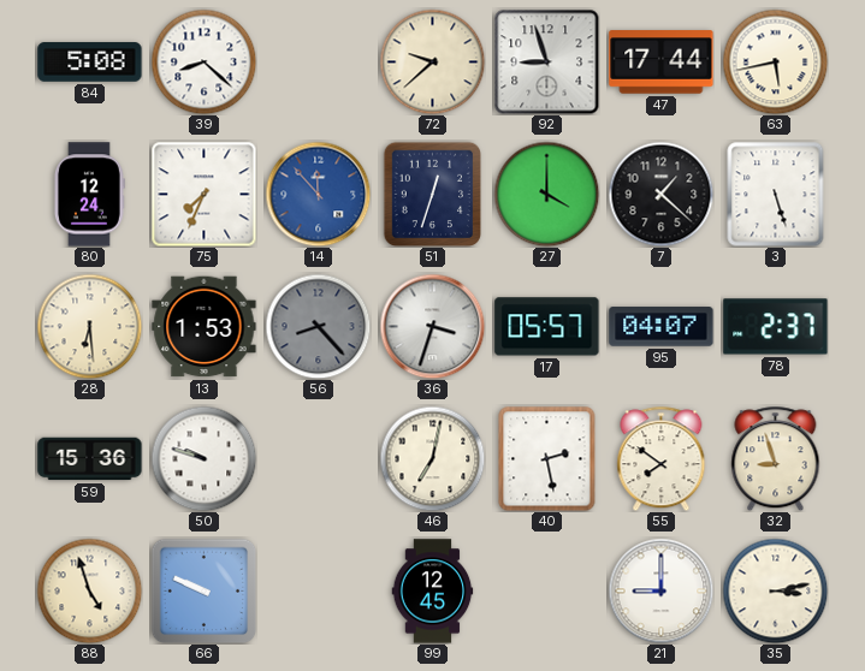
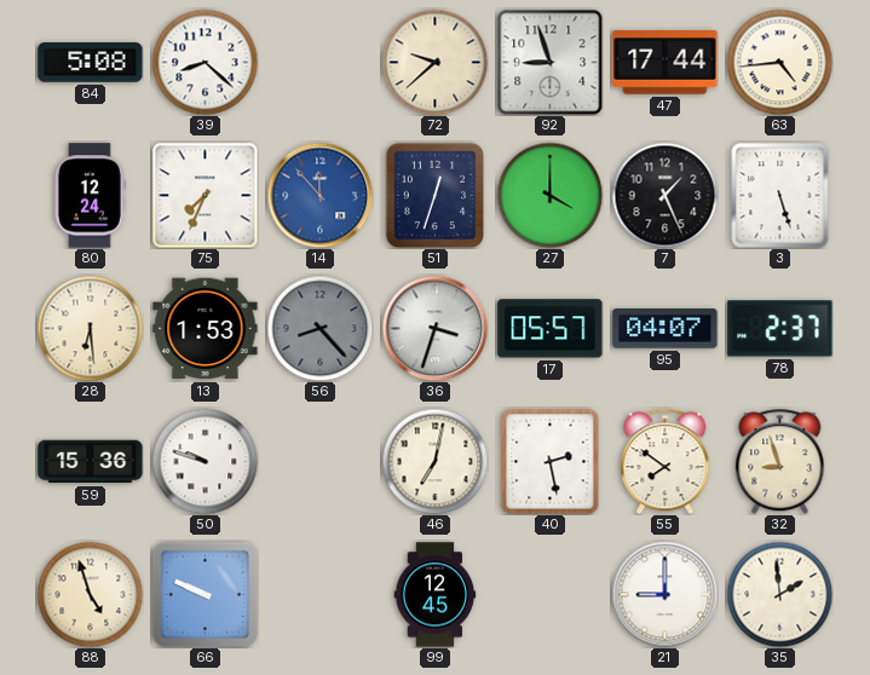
63: 5:43 -> 4:44 (779, 62)
7: 1:22 -> 1:26 (664, 195)
35: 3:13 -> 1:59 (779, 594)
